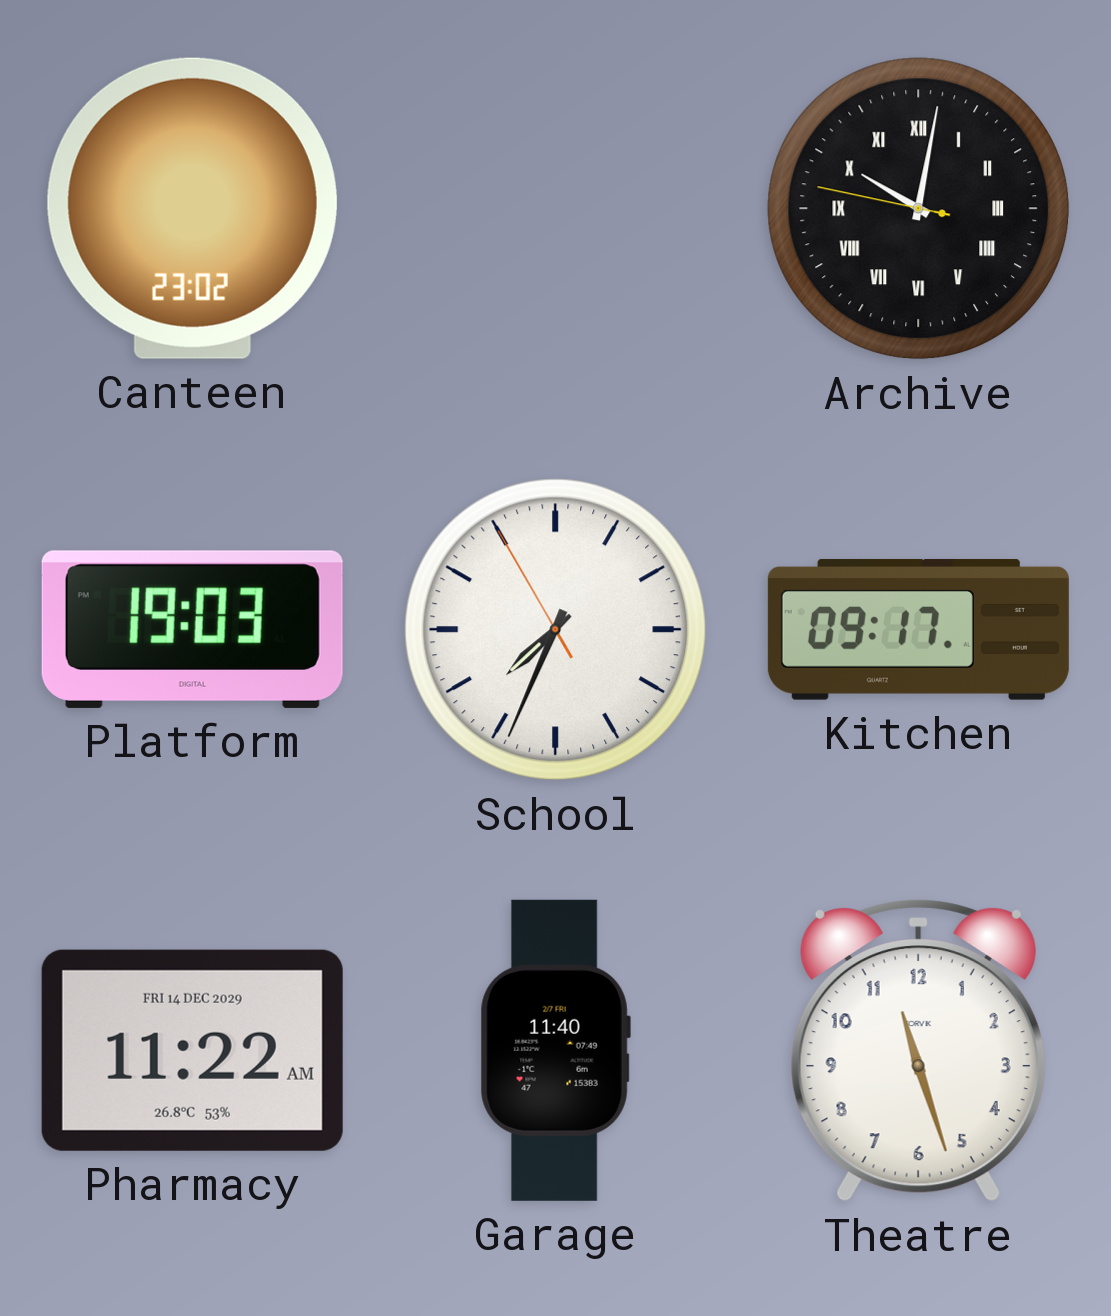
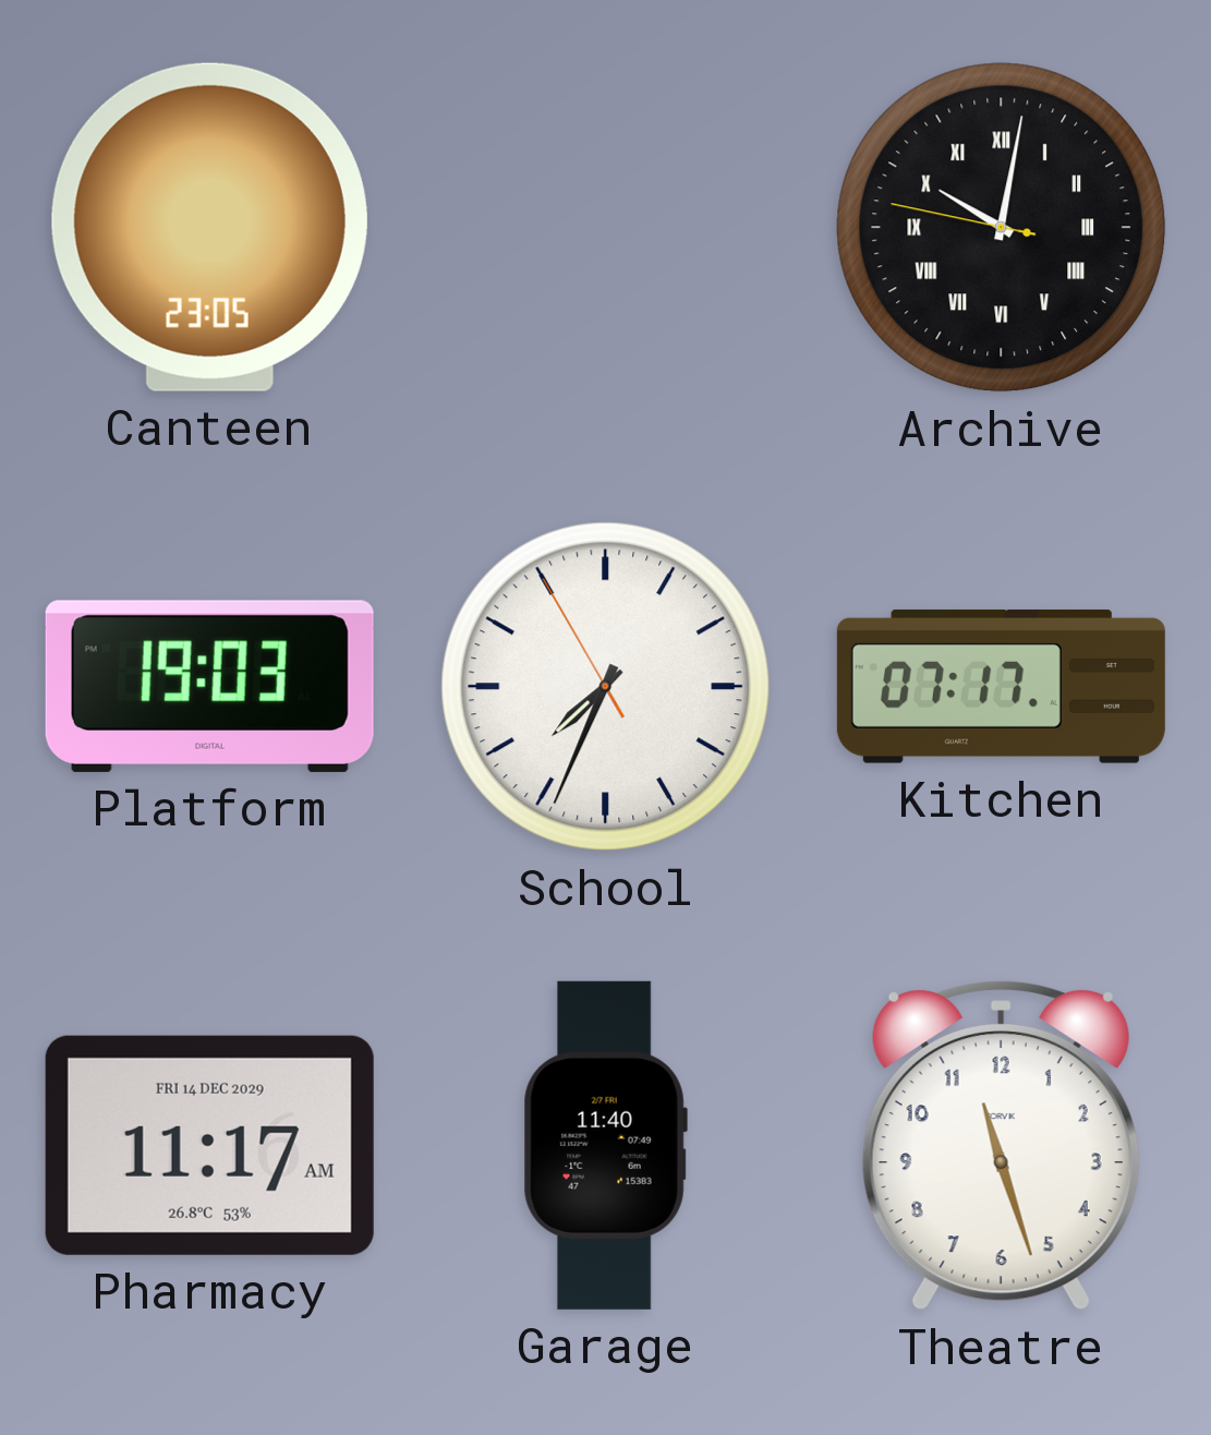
Canteen: 23:02 -> 23:05 (209, 227)
Kitchen: 09:17 -> 07:17 (1001, 687)
Pharmacy: 11:22 -> 11:17 (209, 1145)
